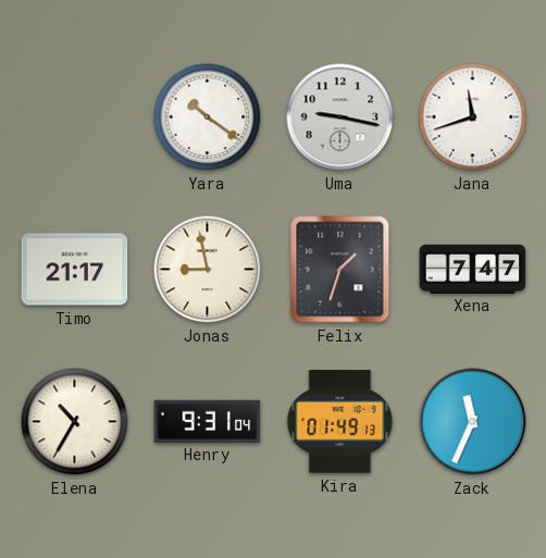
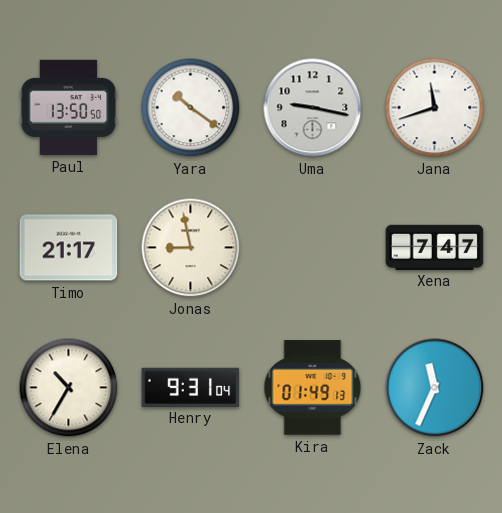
Paul: none -> 13:50 (69, 107)
Felix: 1:33 -> none (340, 270)
